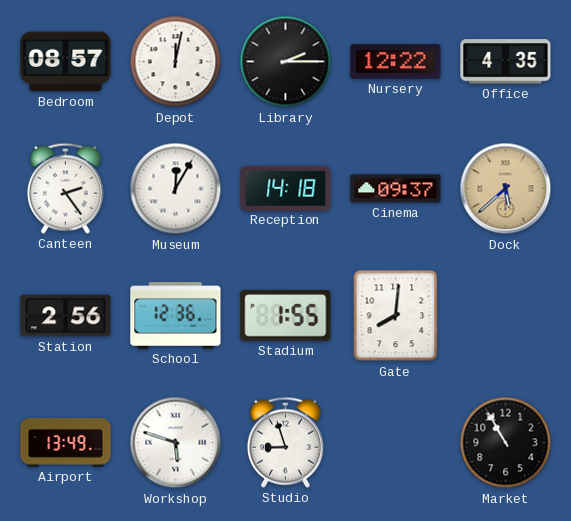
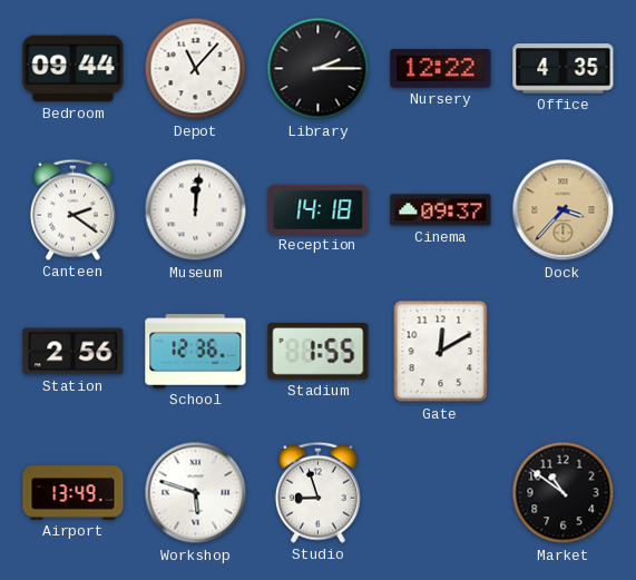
Bedroom: 08:57 -> 09:44 (74, 69)
Depot: 12:02 -> 11:07 (196, 69)
Canteen: 2:24 -> 2:21 (72, 209)
Museum: 12:05 -> 12:01 (196, 210)
Dock: 5:38 -> 3:37 (564, 210)
Gate: 8:01 -> 12:10 (441, 352)
Market: 10:55 -> 10:51 (564, 493)
